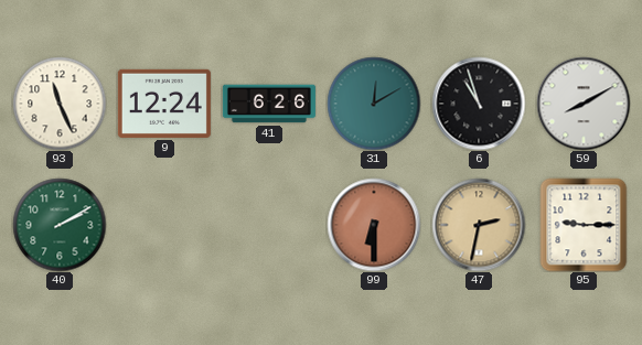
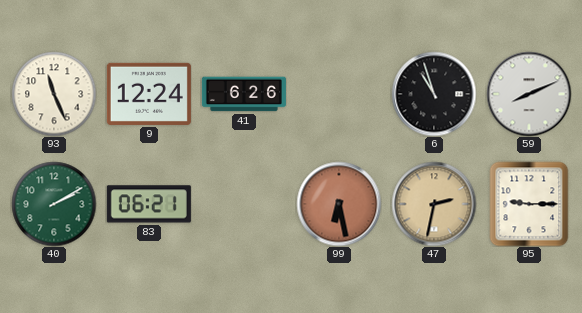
31: 12:10 -> none (374, 104)
59: 8:10 -> 8:11 (529, 94)
83: none -> 06:21 (149, 204)
99: 6:30 -> 6:28 (339, 204)
